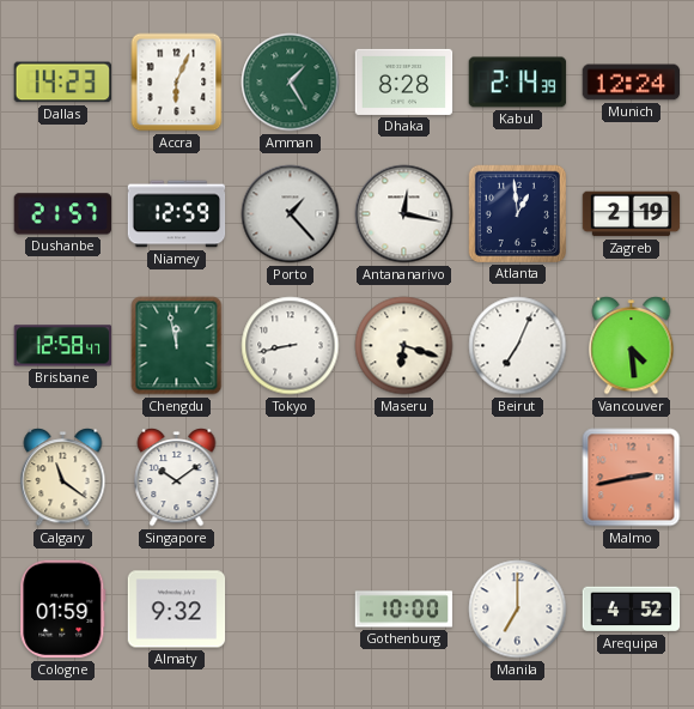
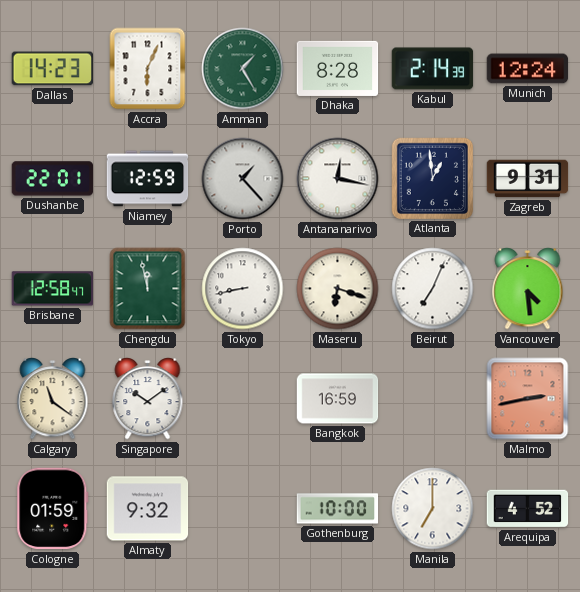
Dushanbe: 21:57 -> 22:01 (53, 179)
Zagreb: 2:19 -> 9:31 (528, 179)
Bangkok: none -> 16:59 (338, 399)
